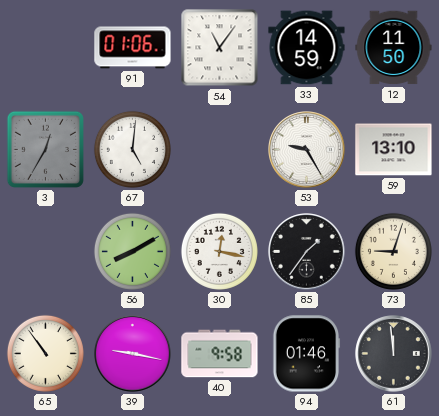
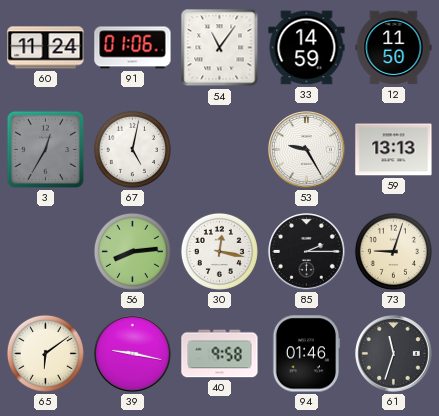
60: none -> 11:24 (46, 48)
67: 5:01 -> 5:02 (132, 149)
59: 13:10 -> 13:13 (394, 150)
56: 8:10 -> 8:14 (132, 251)
85: 1:36 -> 2:15 (307, 252)
65: 10:54 -> 6:09 (45, 353)
61: 11:59 -> 11:33 (394, 354)
